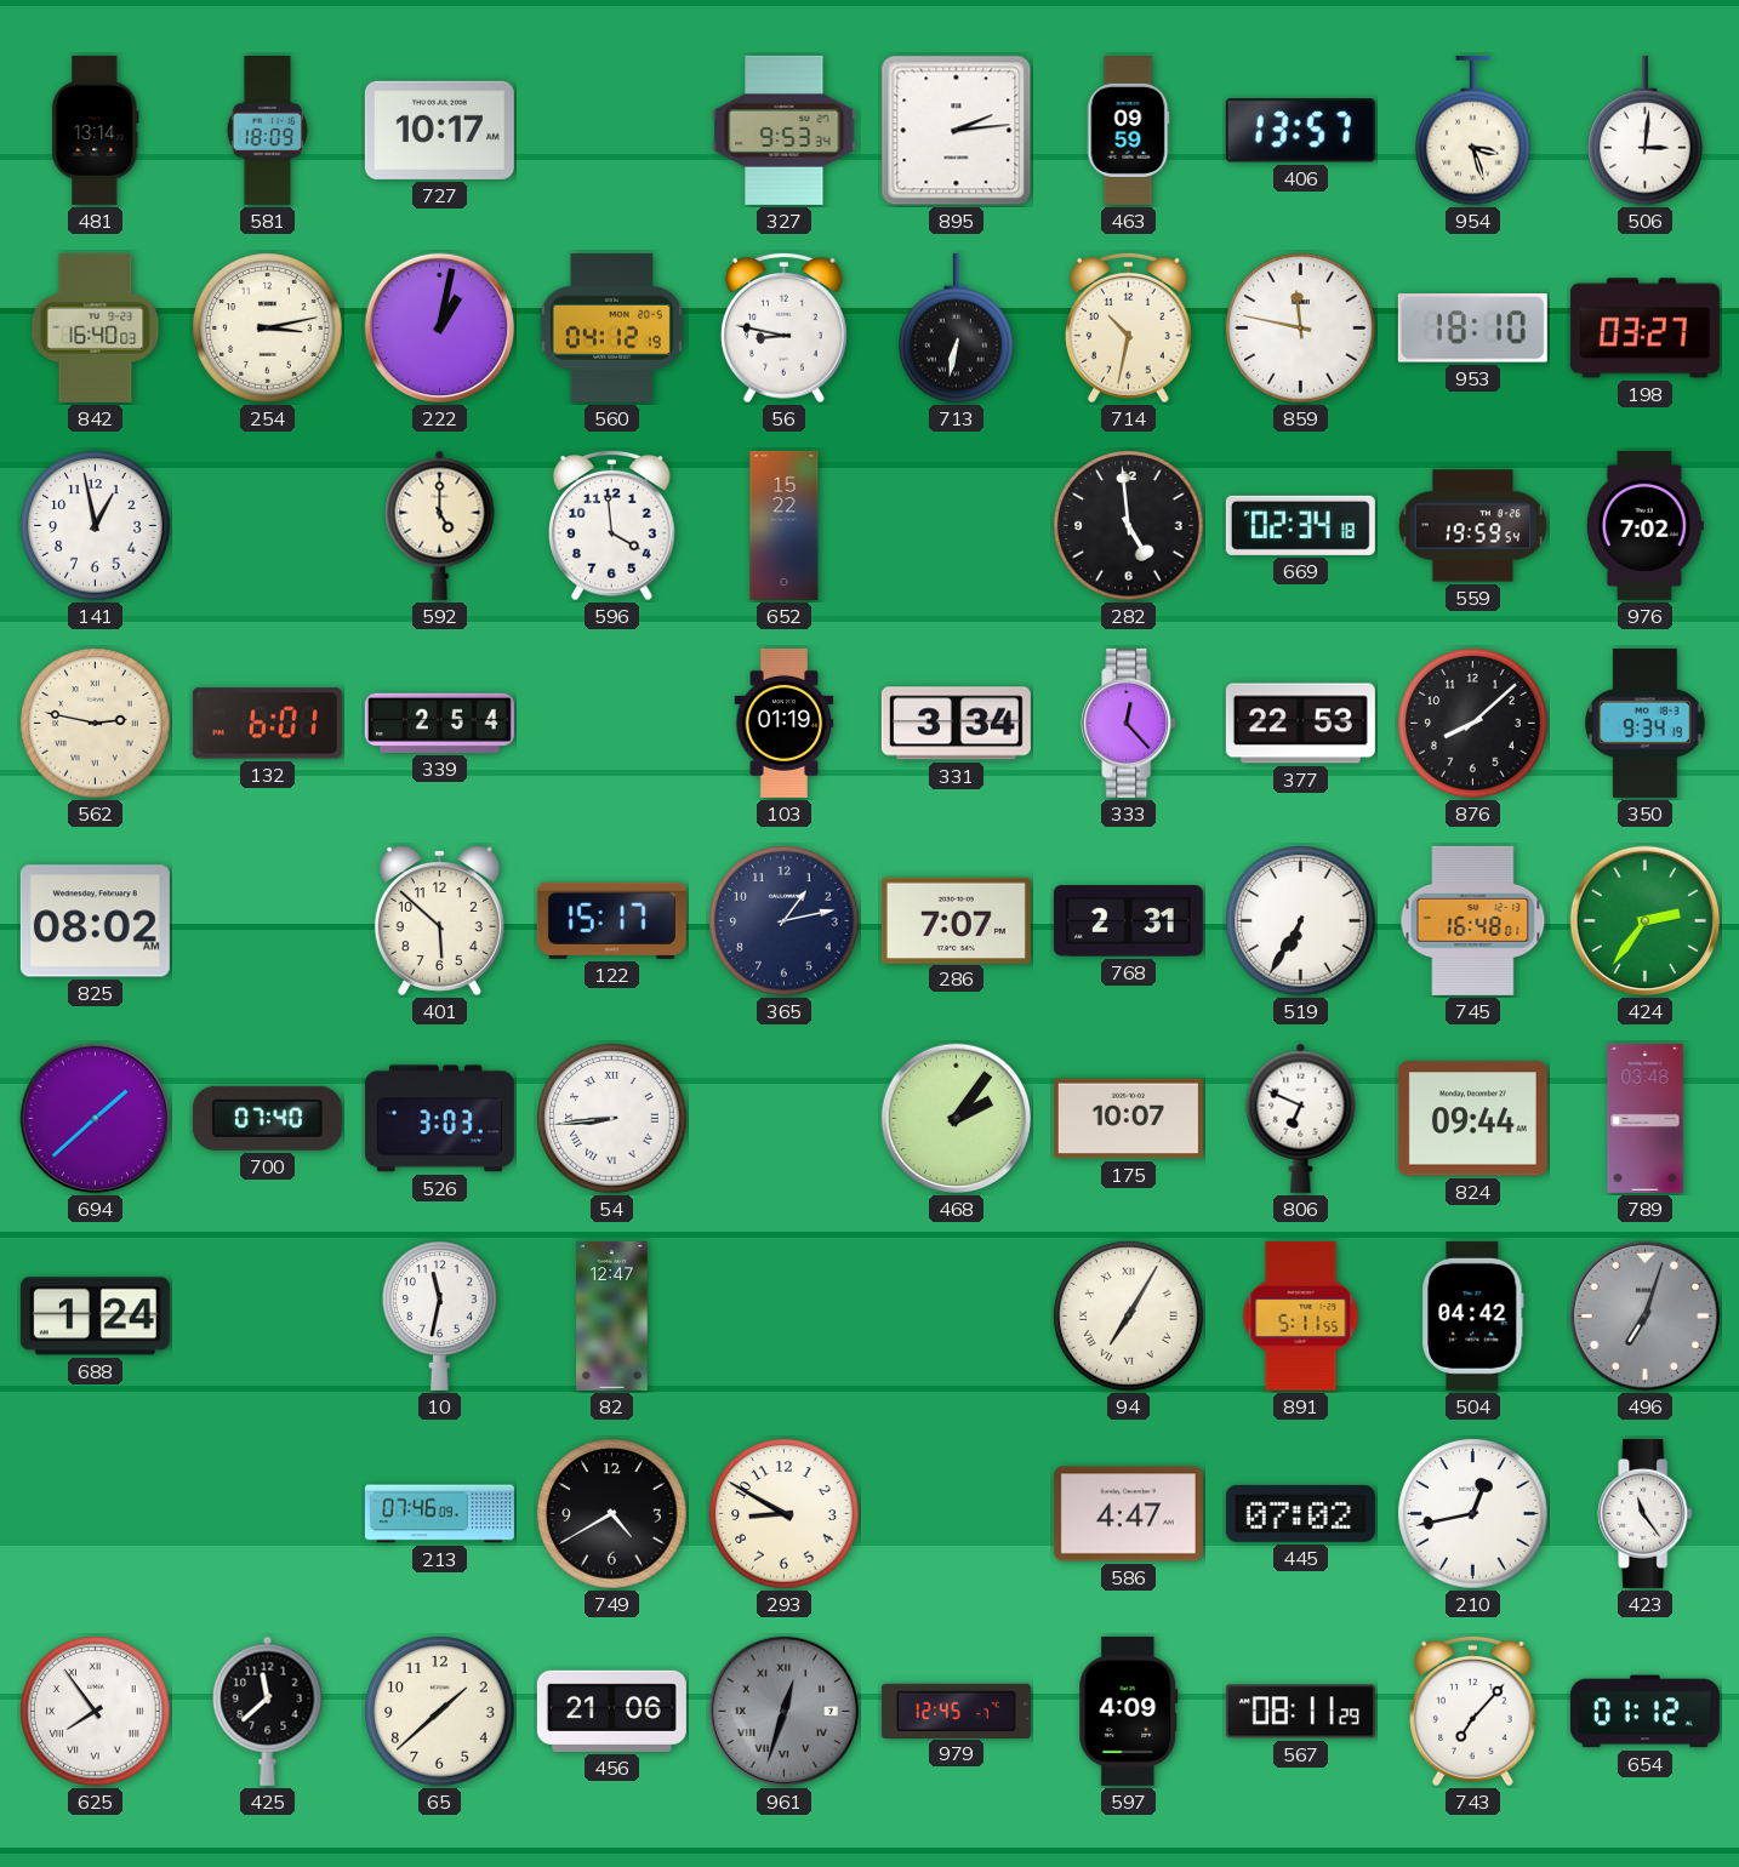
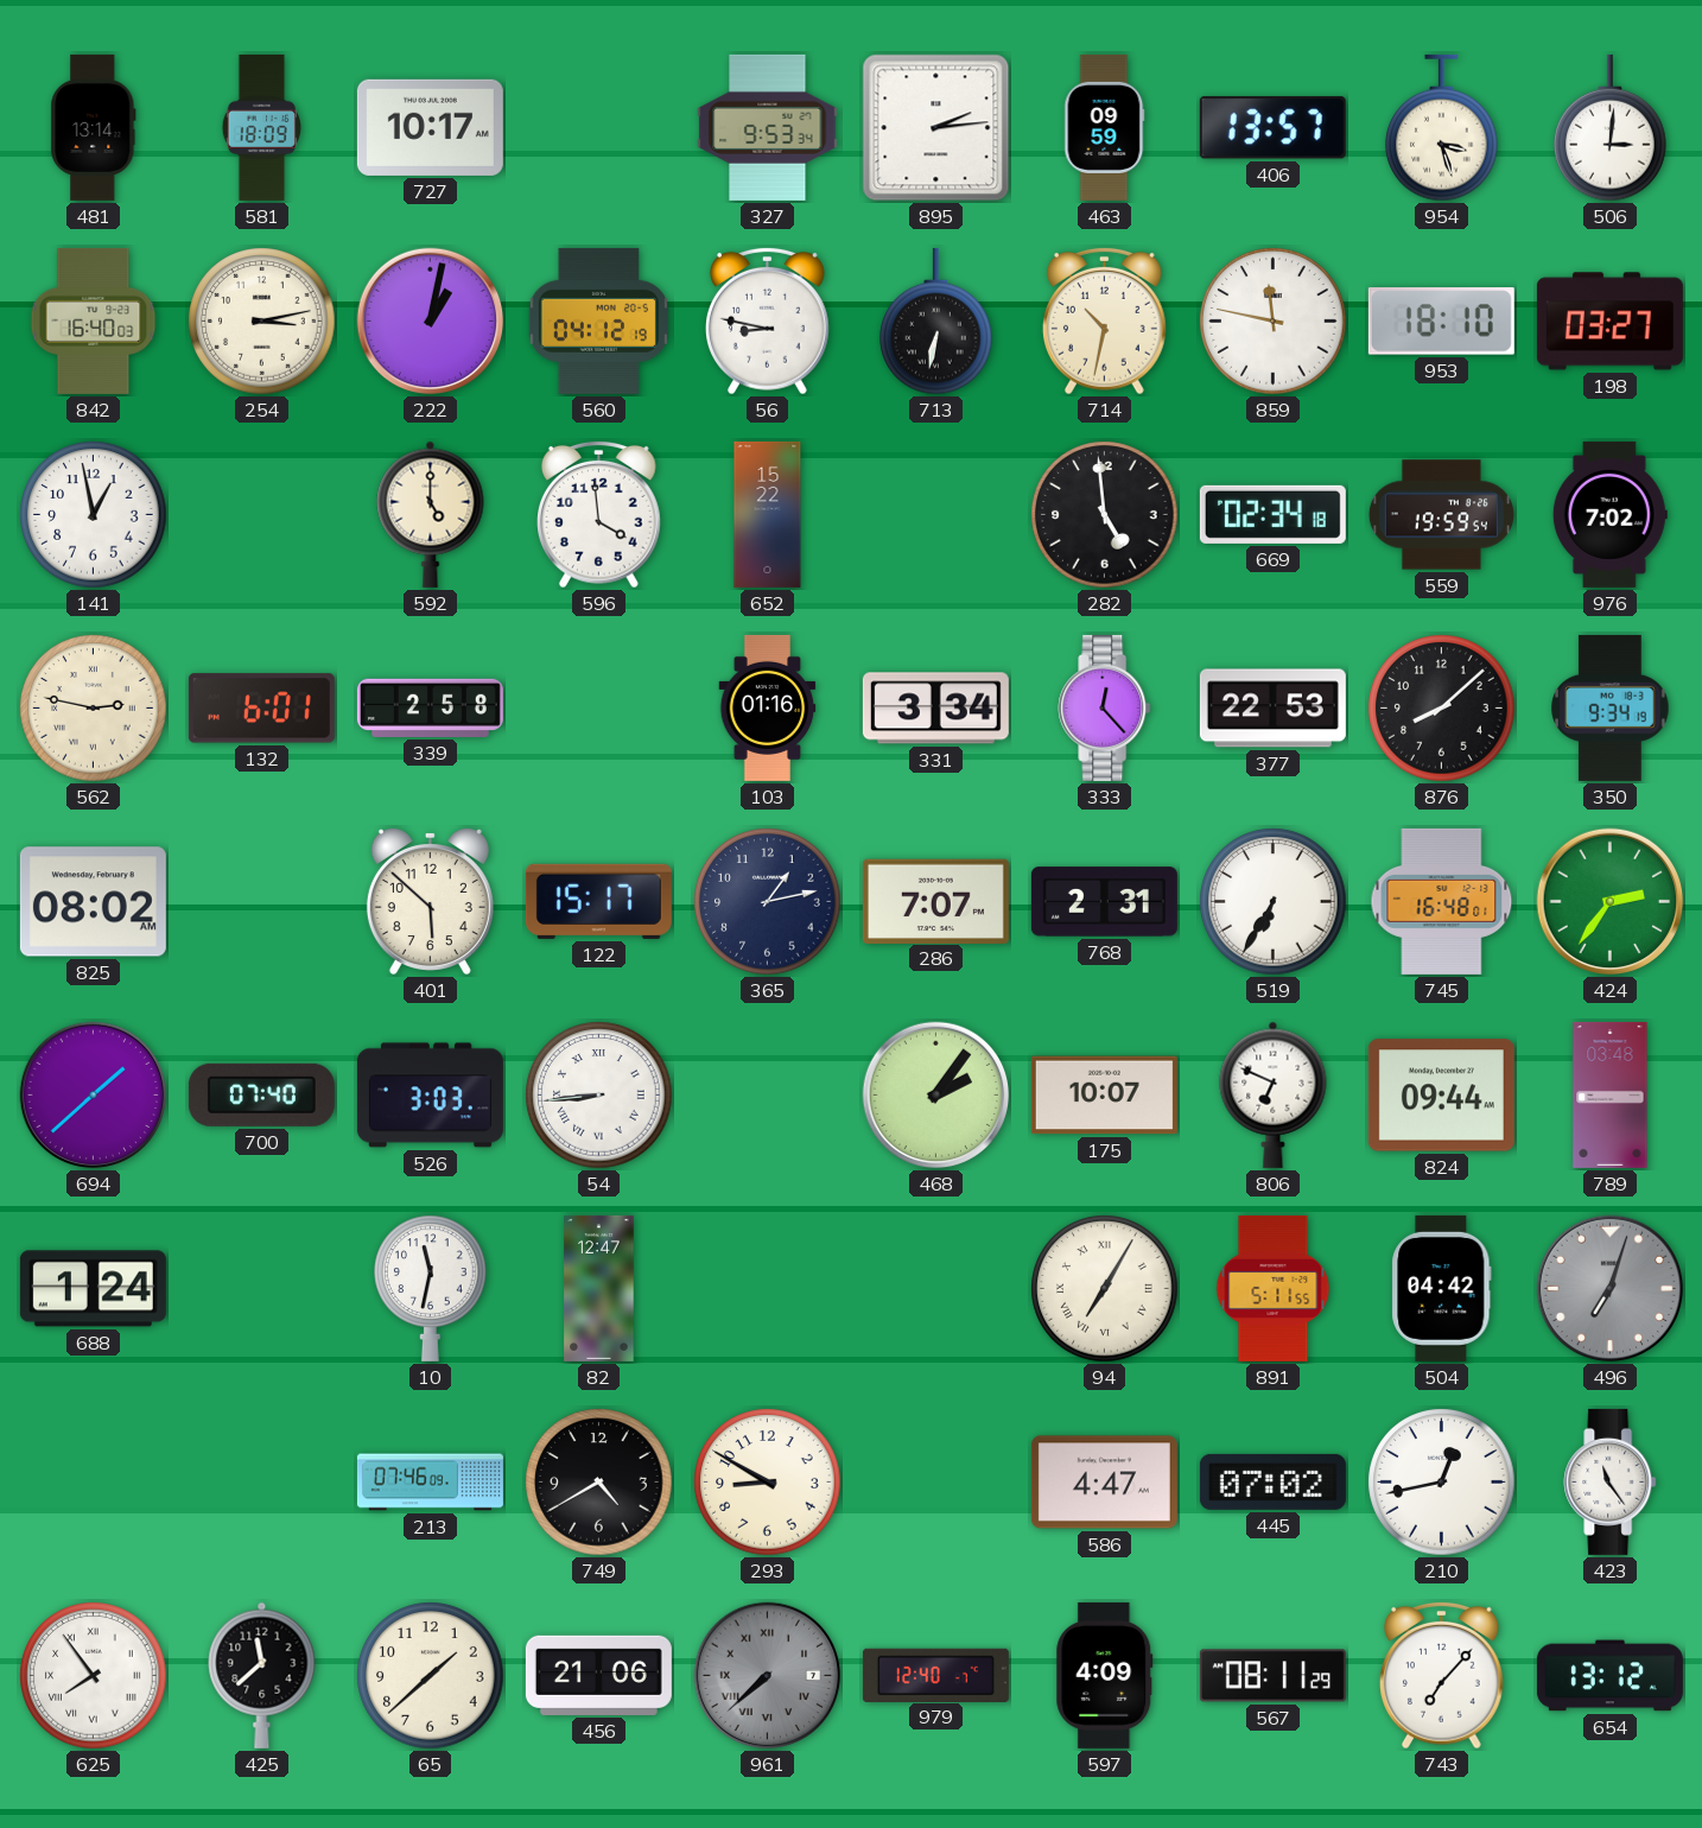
339: 2:54 -> 2:58 (430, 707)
103: 01:19 -> 01:16 (768, 707)
961: 12:33 -> 7:38 (768, 1676)
979: 12:45 -> 12:40 (935, 1675)
654: 01:12 -> 13:12 (1609, 1676)
